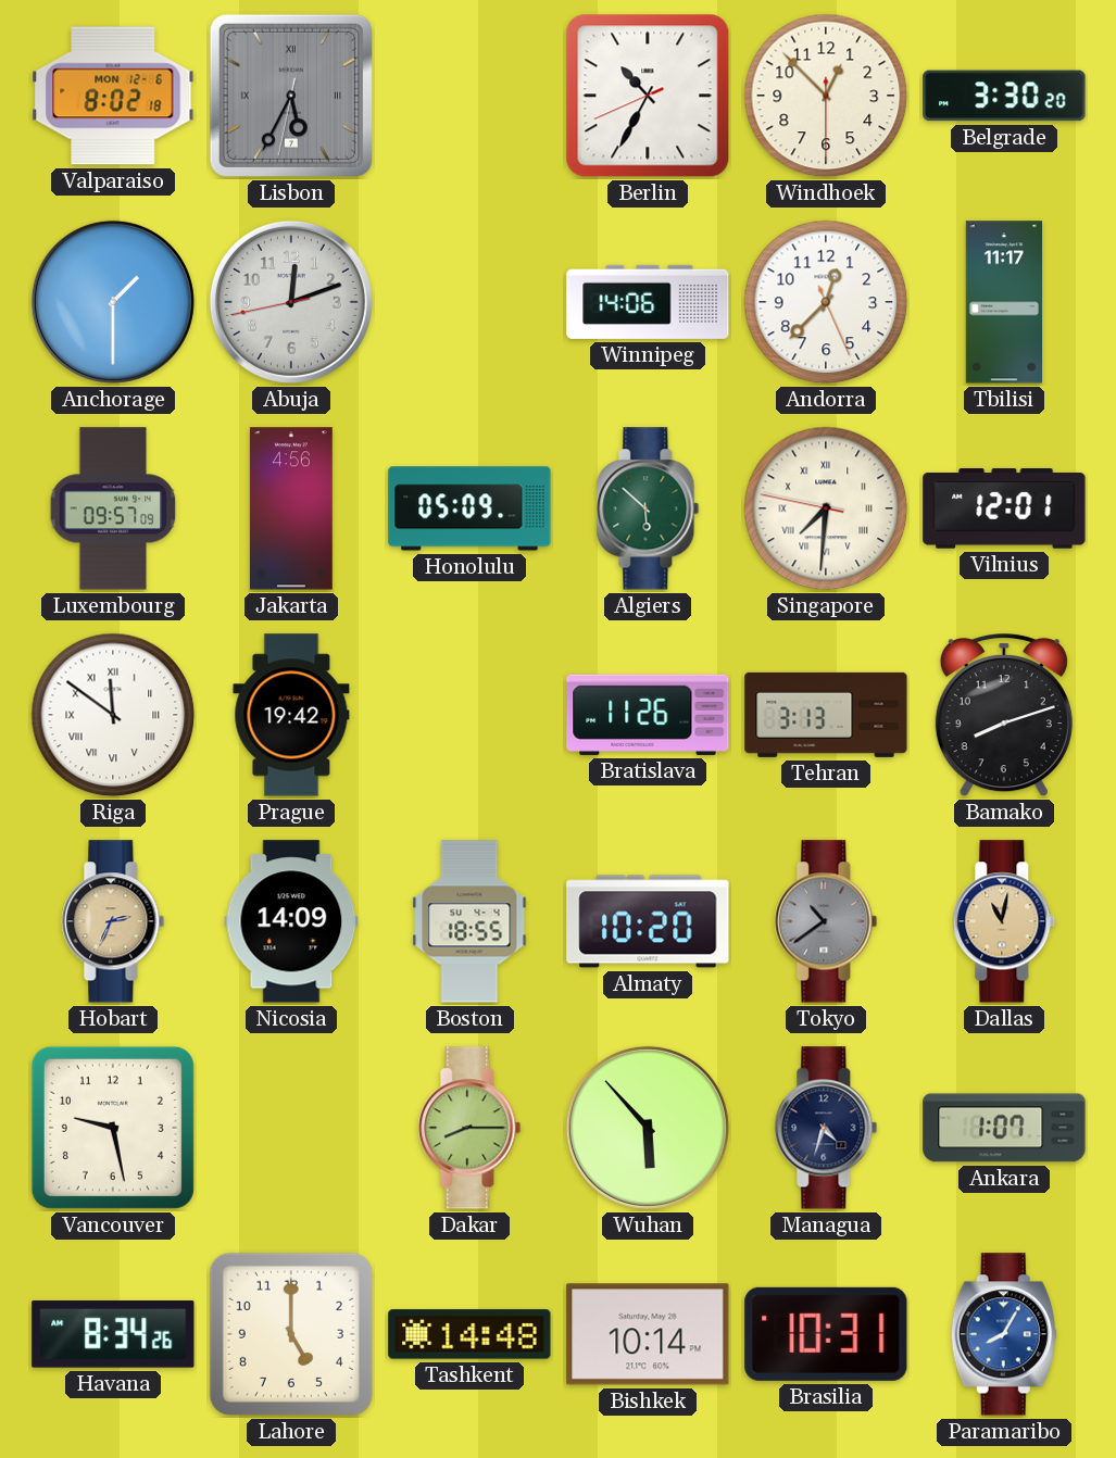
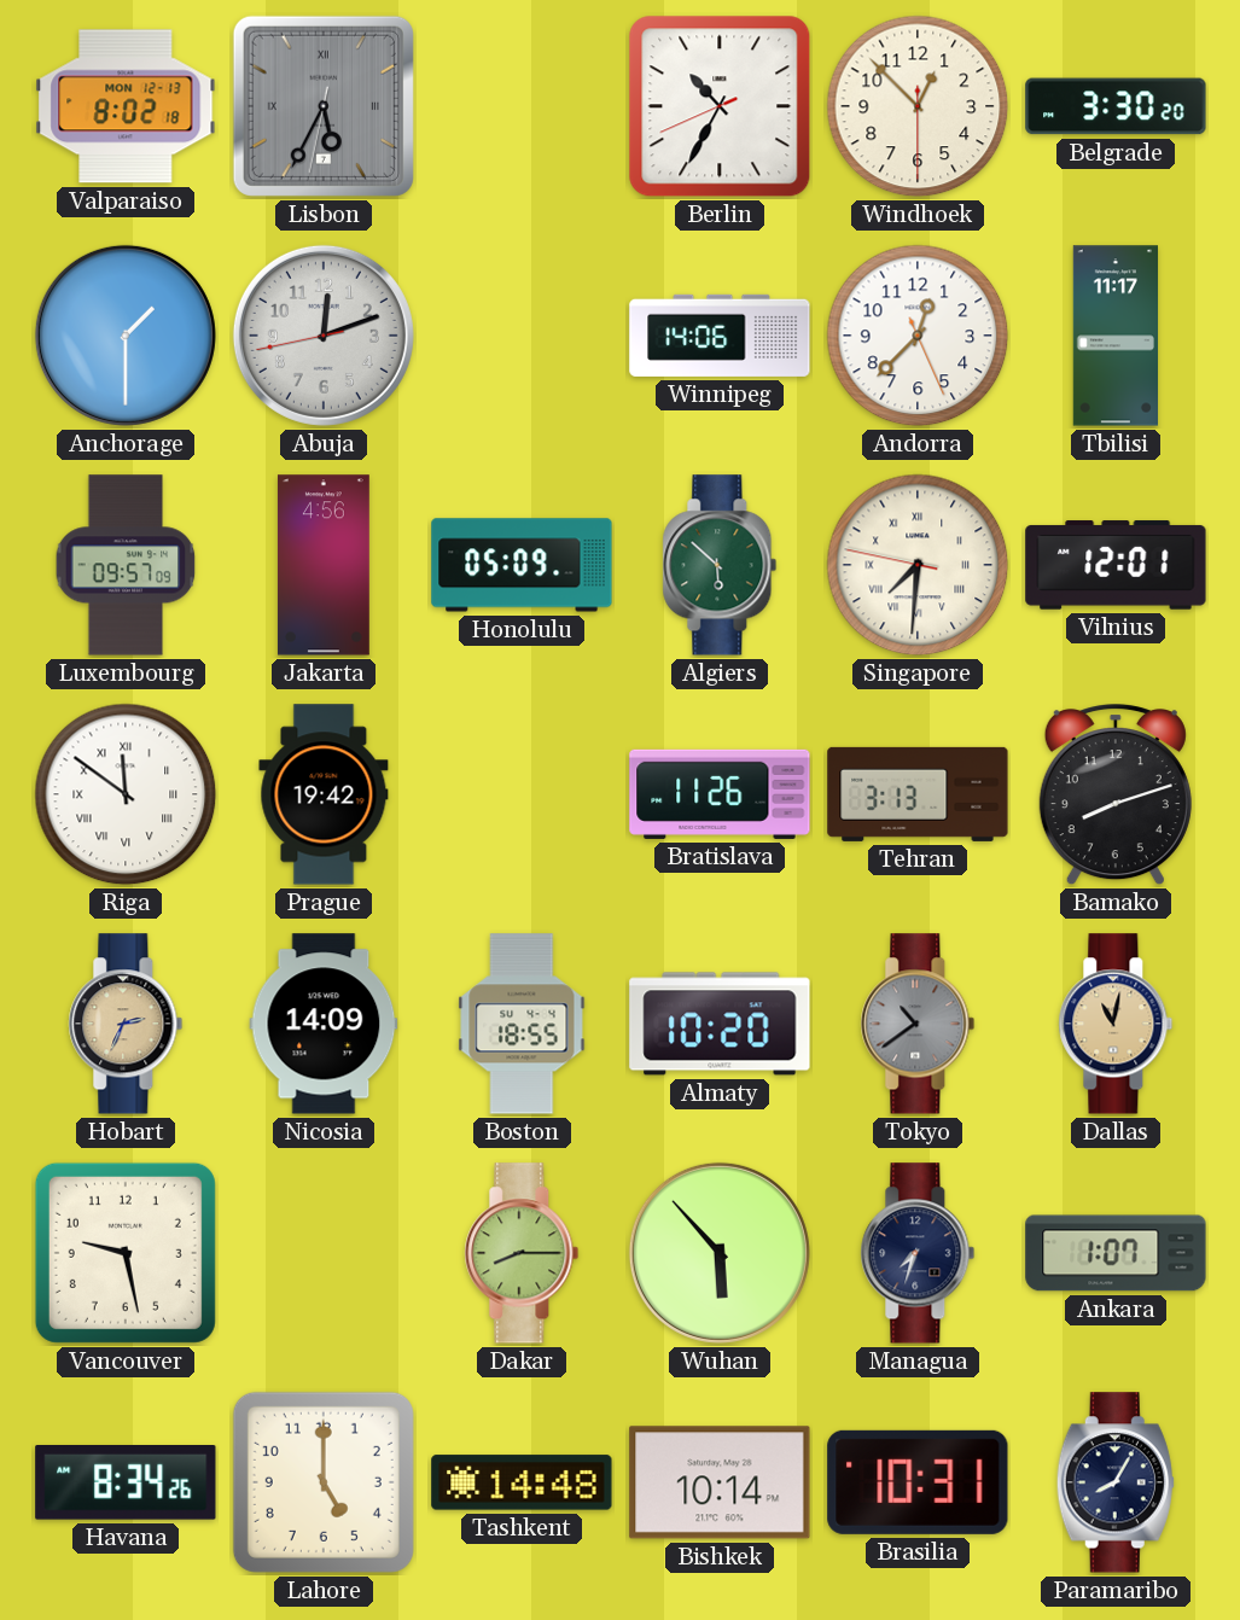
Valparaiso date: MON 12-6 -> MON 12-13 (126, 106)
Managua: 4:33 -> 7:33 (918, 1253)
Paramaribo dial: blue -> navy (1116, 1482)
